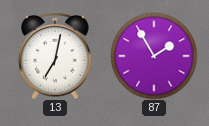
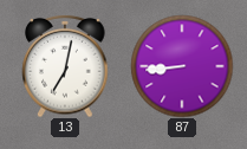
87: 1:55 -> 8:44 (182, 66)
